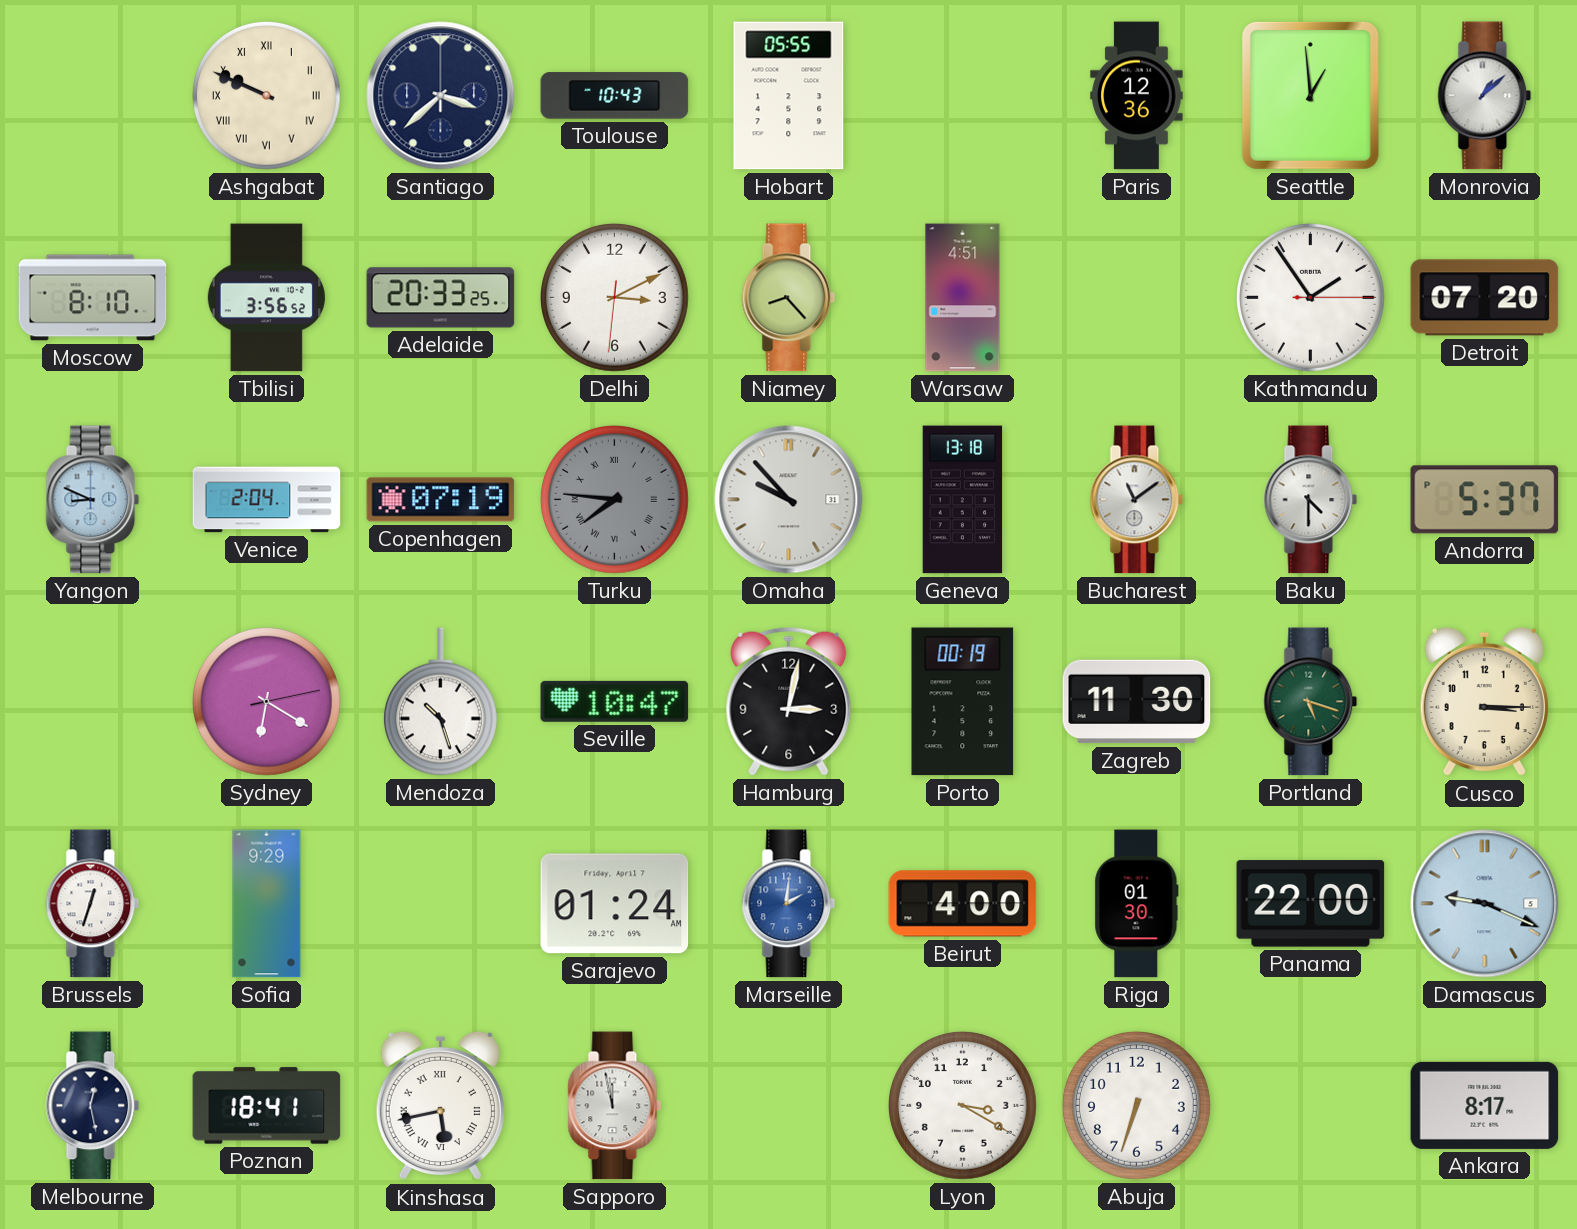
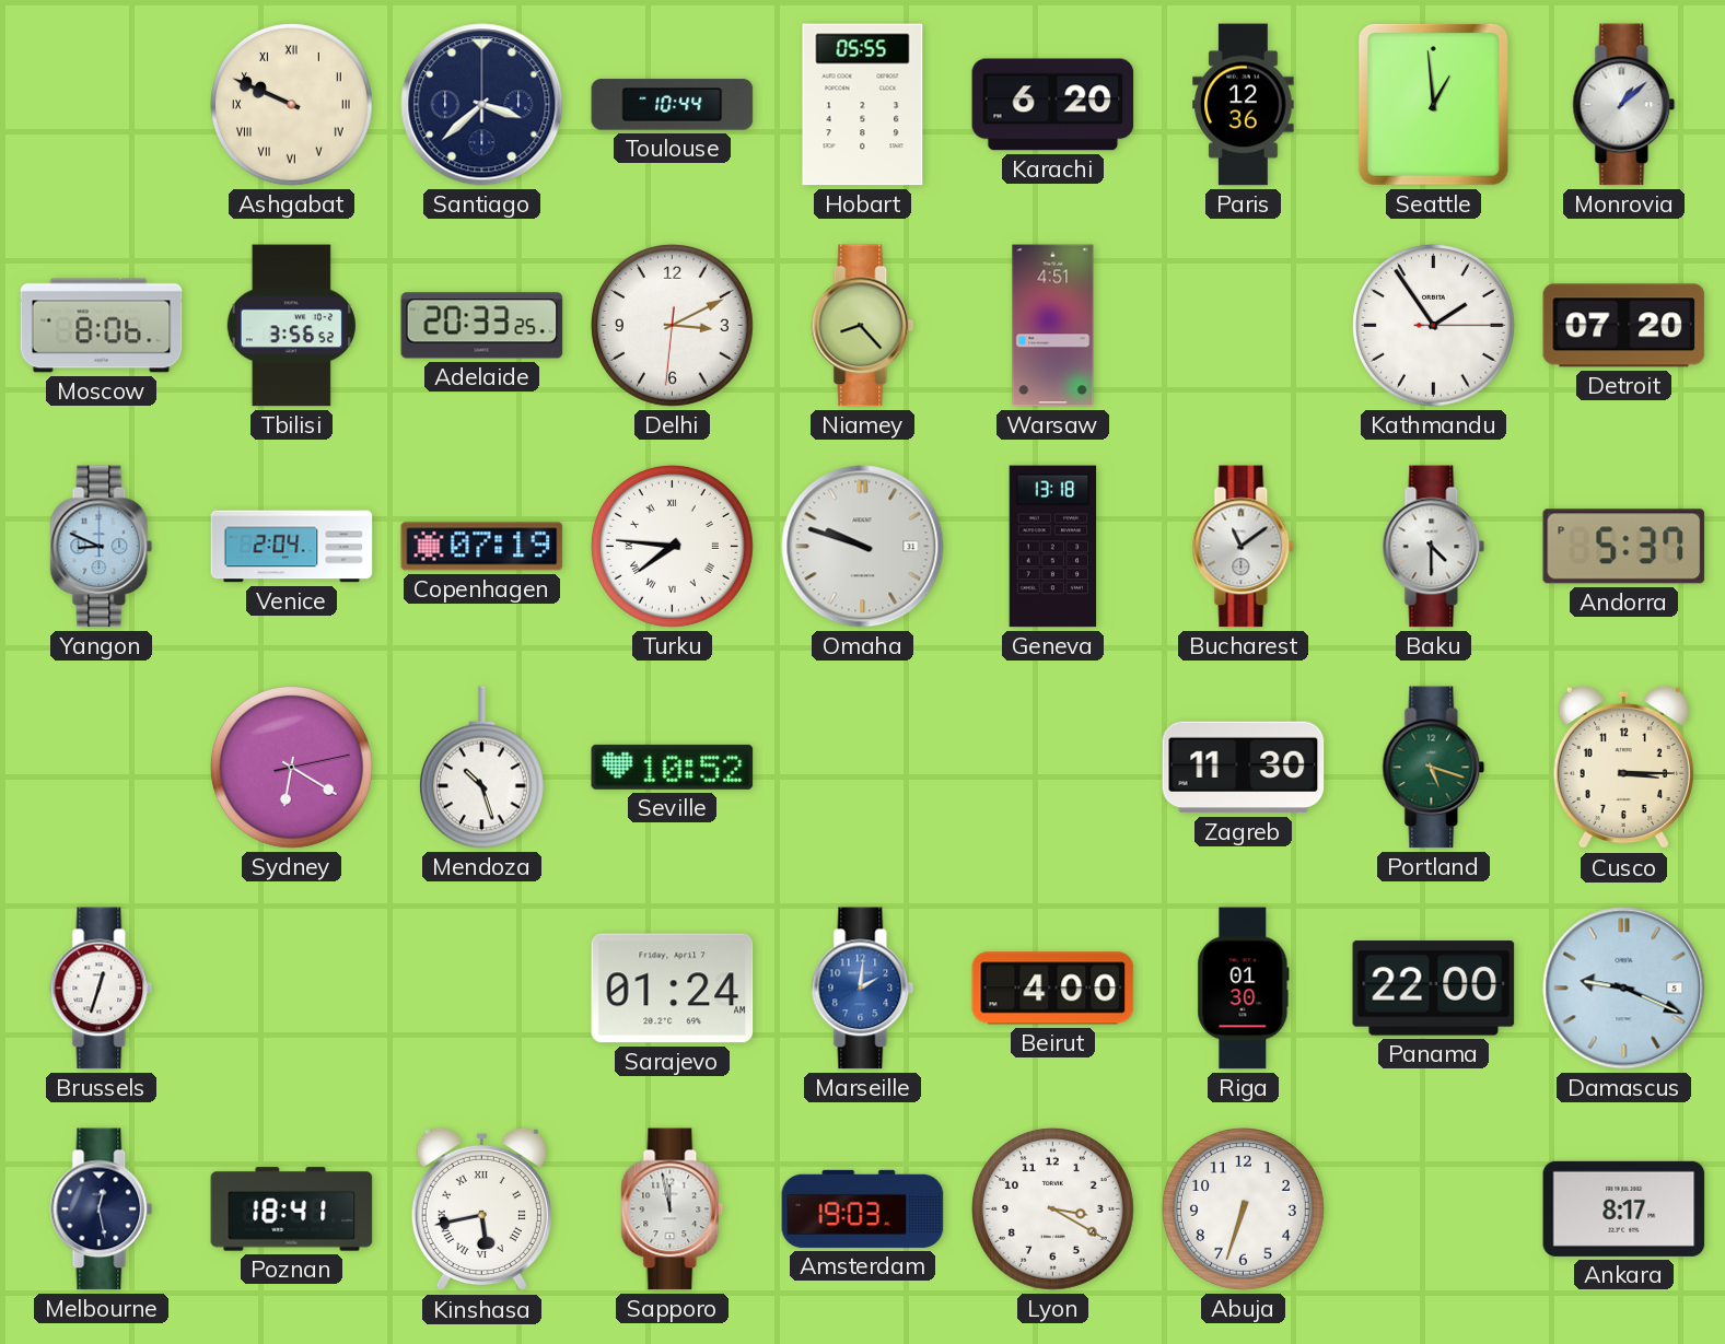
Toulouse: 10:43 -> 10:44 (673, 105)
Karachi: none -> 6:20 (1053, 105)
Moscow: 8:10 -> 8:06 (102, 326)
Turku dial: grey -> white (672, 546)
Omaha: 9:53 -> 9:48 (863, 547)
Seville: 10:47 -> 10:52 (673, 767)
Hamburg: 3:02 -> none (789, 701)
Porto: 00:19 -> none (963, 702)
Sofia: 9:29 -> none (267, 904)
Amsterdam: none -> 19:03 (863, 1208)
